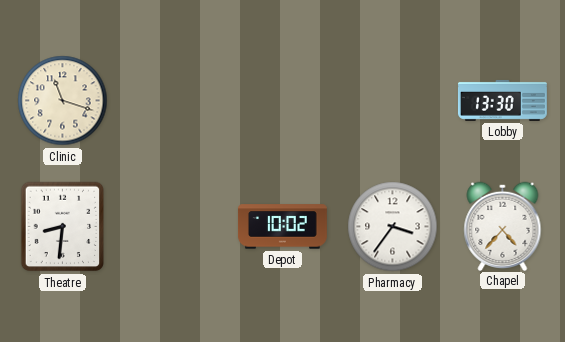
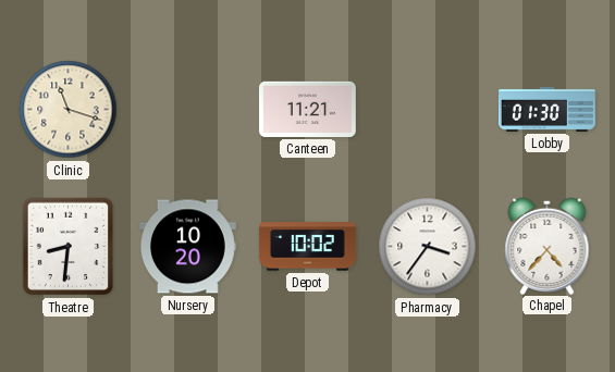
Canteen: none -> 11:21 (307, 109)
Lobby: 13:30 -> 01:30 (546, 109)
Nursery: none -> 10:20 (187, 247)
